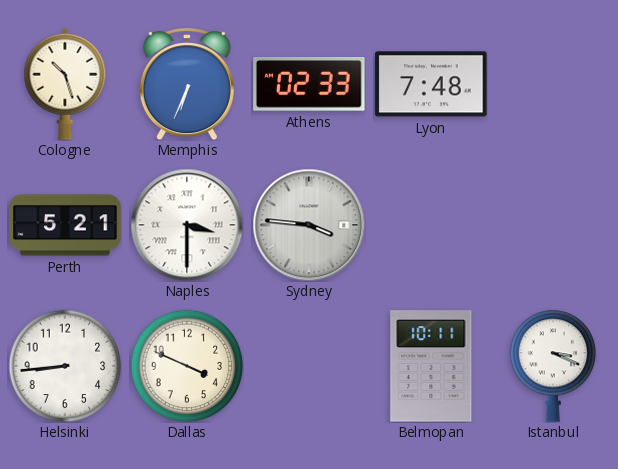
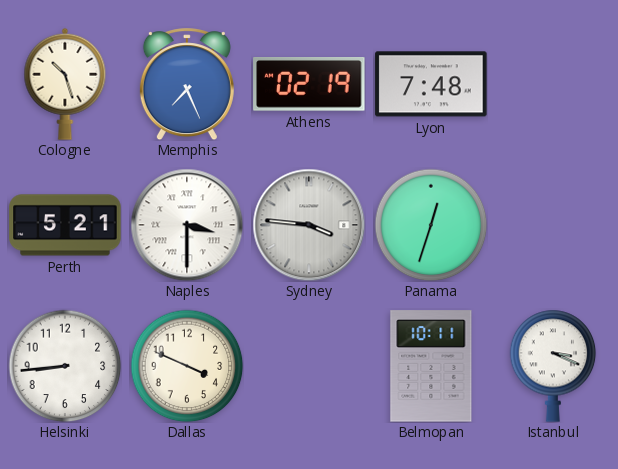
Memphis: 6:34 -> 7:26 (187, 84)
Athens: 02:33 -> 02:19 (309, 85)
Panama: none -> 12:33 (431, 225)
